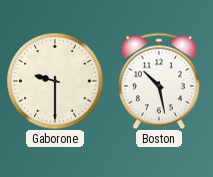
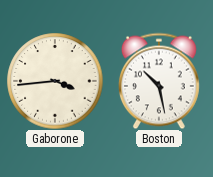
Gaborone: 9:30 -> 3:44 (55, 81)
